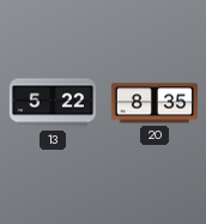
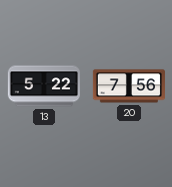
20: 8:35 -> 7:56 (129, 86)
